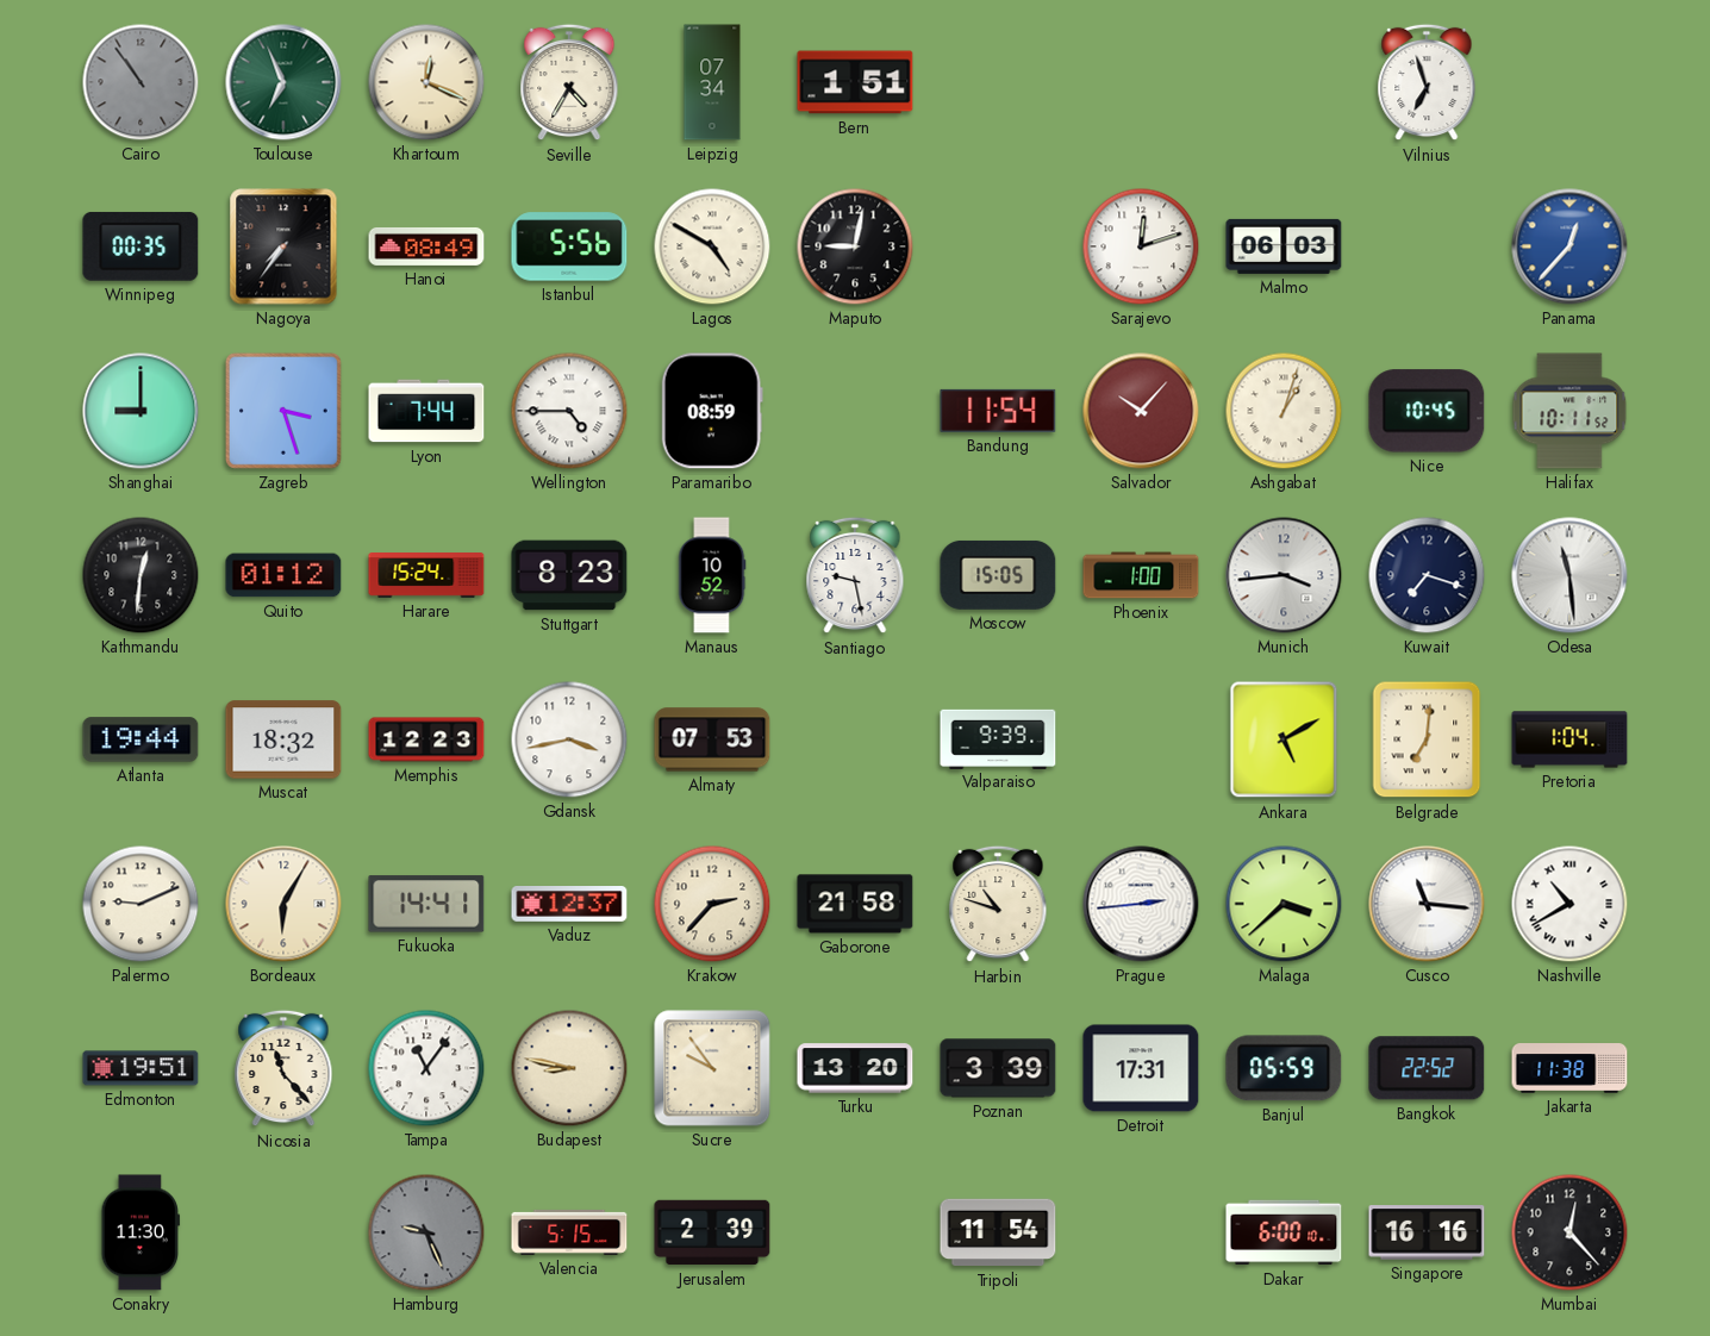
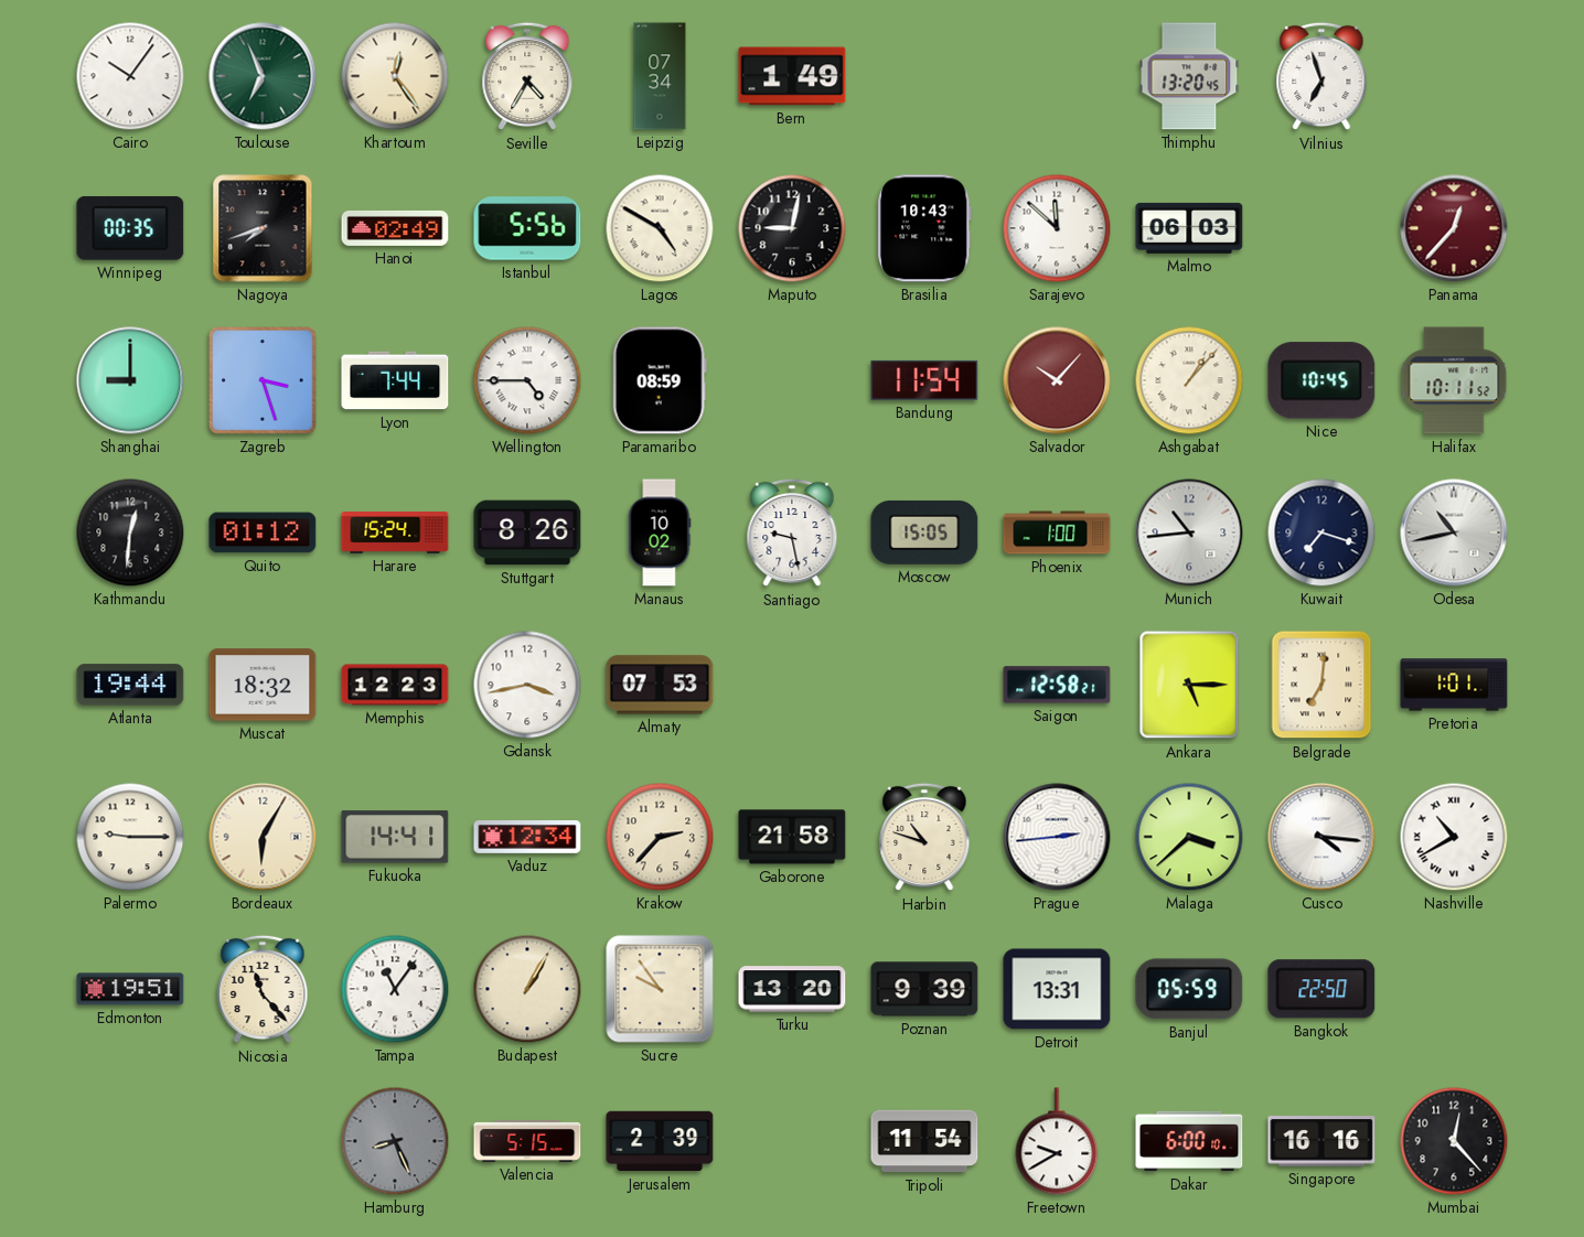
Cairo: 10:54 -> 10:06 (130, 76)
Cairo dial: grey -> white (130, 76)
Khartoum: 12:19 -> 12:24 (395, 76)
Bern: 1:51 -> 1:49 (792, 76)
Thimphu: none -> 13:20 (1189, 76)
Nagoya: 7:36 -> 7:42 (263, 228)
Hanoi: 08:49 -> 02:49 (395, 228)
Brasilia: none -> 10:43 (924, 228)
Sarajevo: 12:12 -> 11:52 (1057, 228)
Panama dial: blue -> burgundy (1454, 228)
Ashgabat: 1:03 -> 1:07 (1189, 380)
Stuttgart: 8:23 -> 8:26 (527, 533)
Manaus: 10:52 -> 10:02 (660, 533)
Munich: 3:44 -> 10:44 (1189, 533)
Odesa: 11:29 -> 10:43 (1454, 533)
Valparaiso: 9:39 -> none (998, 738)
Saigon: none -> 12:58 (1057, 685)
Ankara: 5:10 -> 5:15 (1189, 685)
Pretoria: 1:04 -> 1:01 (1454, 685)
Palermo: 9:11 -> 9:15 (130, 837)
Vaduz: 12:37 -> 12:34 (527, 838)
Cusco: 11:16 -> 4:16 (1321, 837)
Budapest: 8:47 -> 1:05 (527, 989)
Poznan: 3:39 -> 9:39 (924, 989)
Detroit: 17:31 -> 13:31 (1057, 989)
Bangkok: 22:52 -> 22:50 (1321, 989)
Jakarta: 11:38 -> none (1569, 1068)
Conakry: 11:30 -> none (141, 1232)
Hamburg: 9:26 -> 8:26 (395, 1141)
Freetown: none -> 9:40 (1057, 1141)
